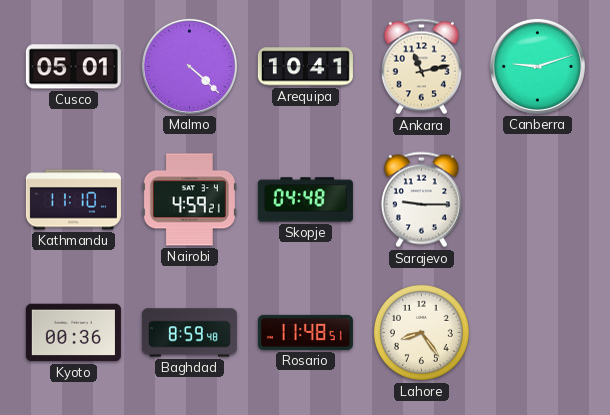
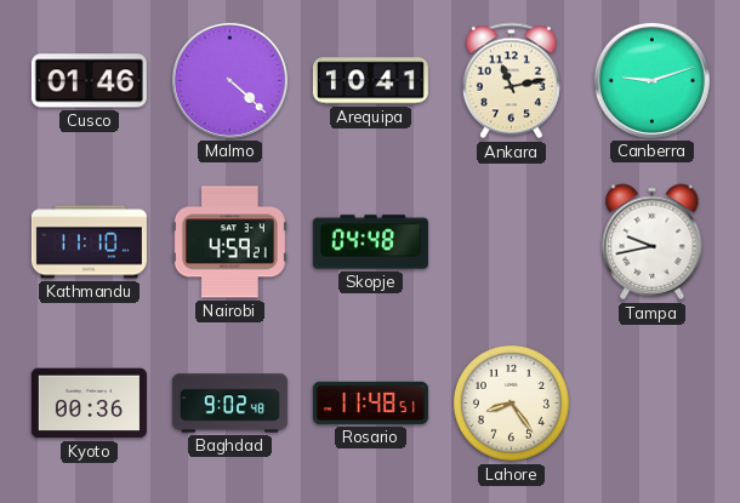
Cusco: 05:01 -> 01:46 (89, 81)
Sarajevo: 9:15 -> none (421, 200)
Tampa: none -> 9:43 (653, 242)
Baghdad: 8:59 -> 9:02 (229, 404)
